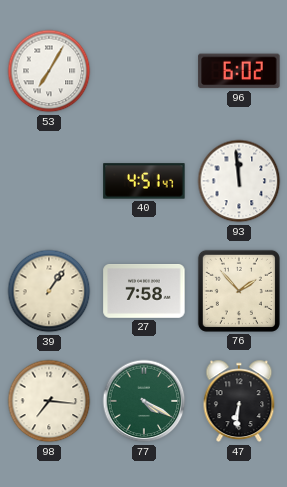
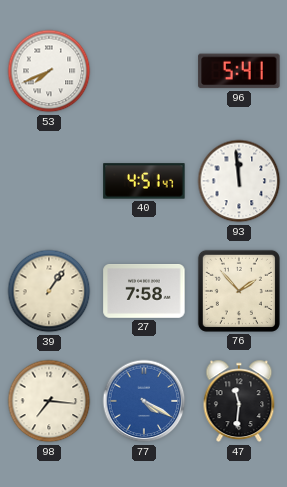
53: 7:05 -> 7:41 (49, 71)
96: 6:02 -> 5:41 (239, 71)
77 dial: green -> blue (144, 401)
47: 6:31 -> 11:31 (239, 401)
